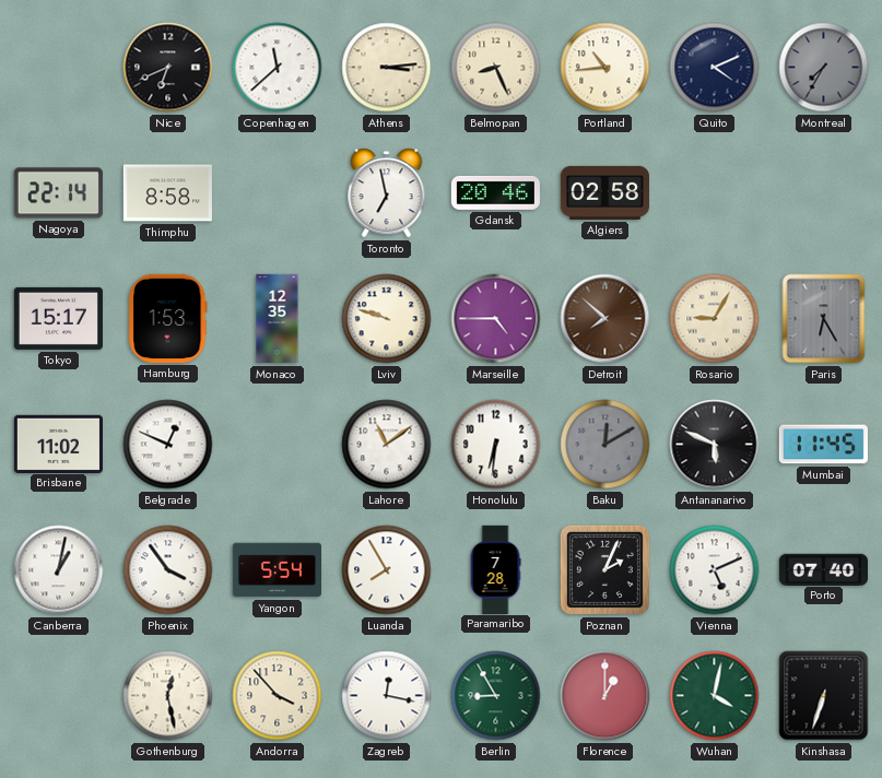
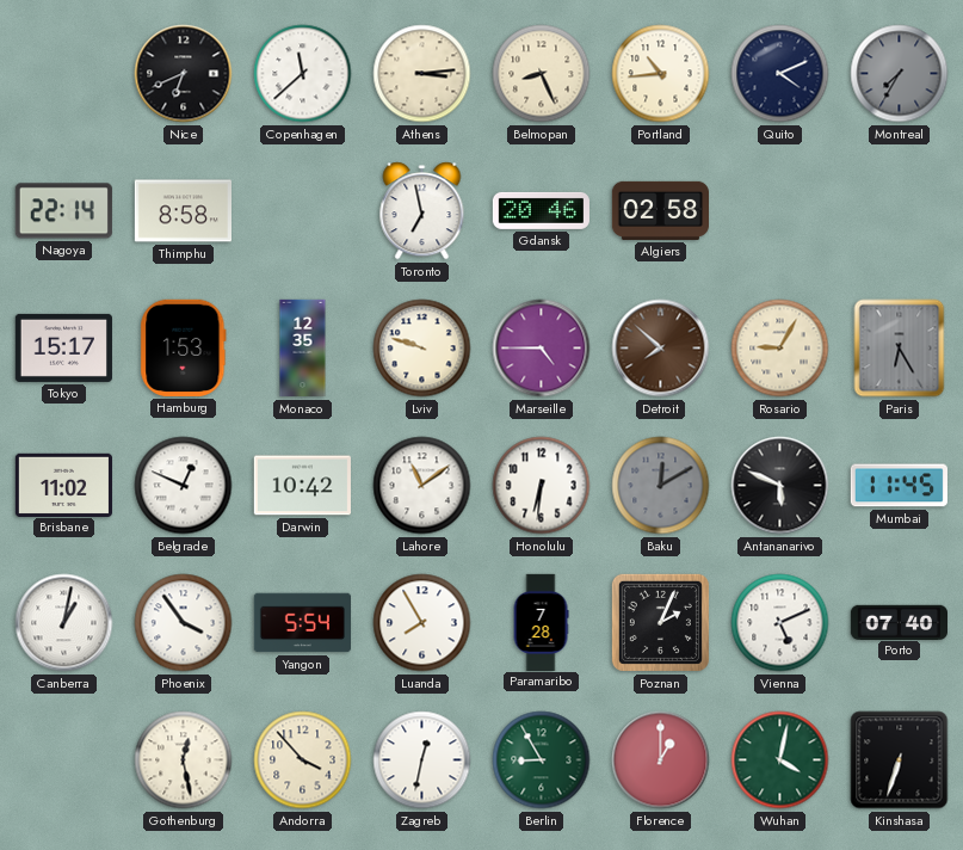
Darwin: none -> 10:42 (302, 486)
Zagreb: 12:17 -> 12:32 (422, 760)
